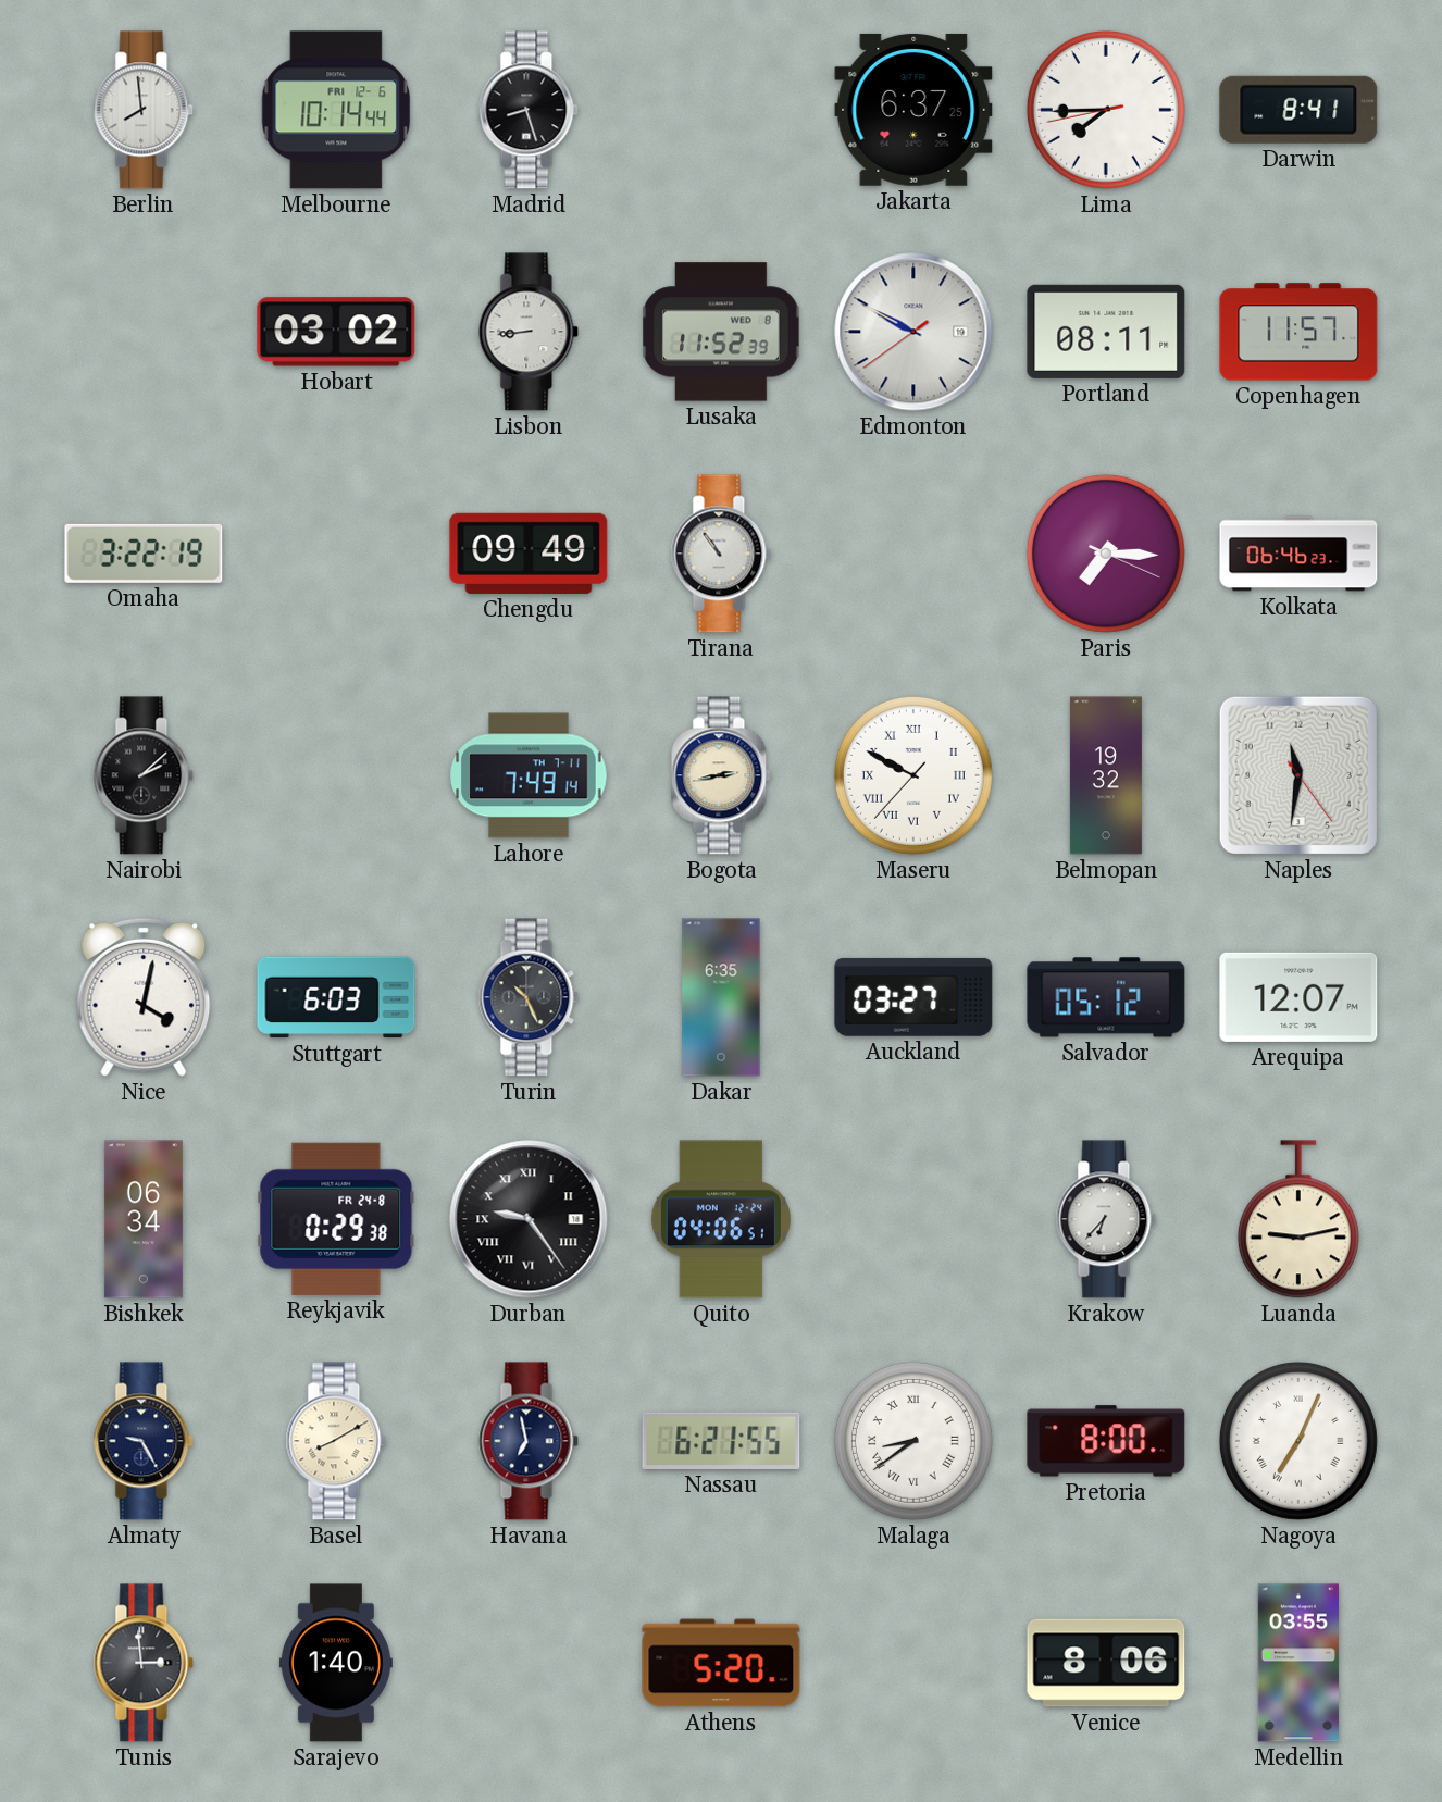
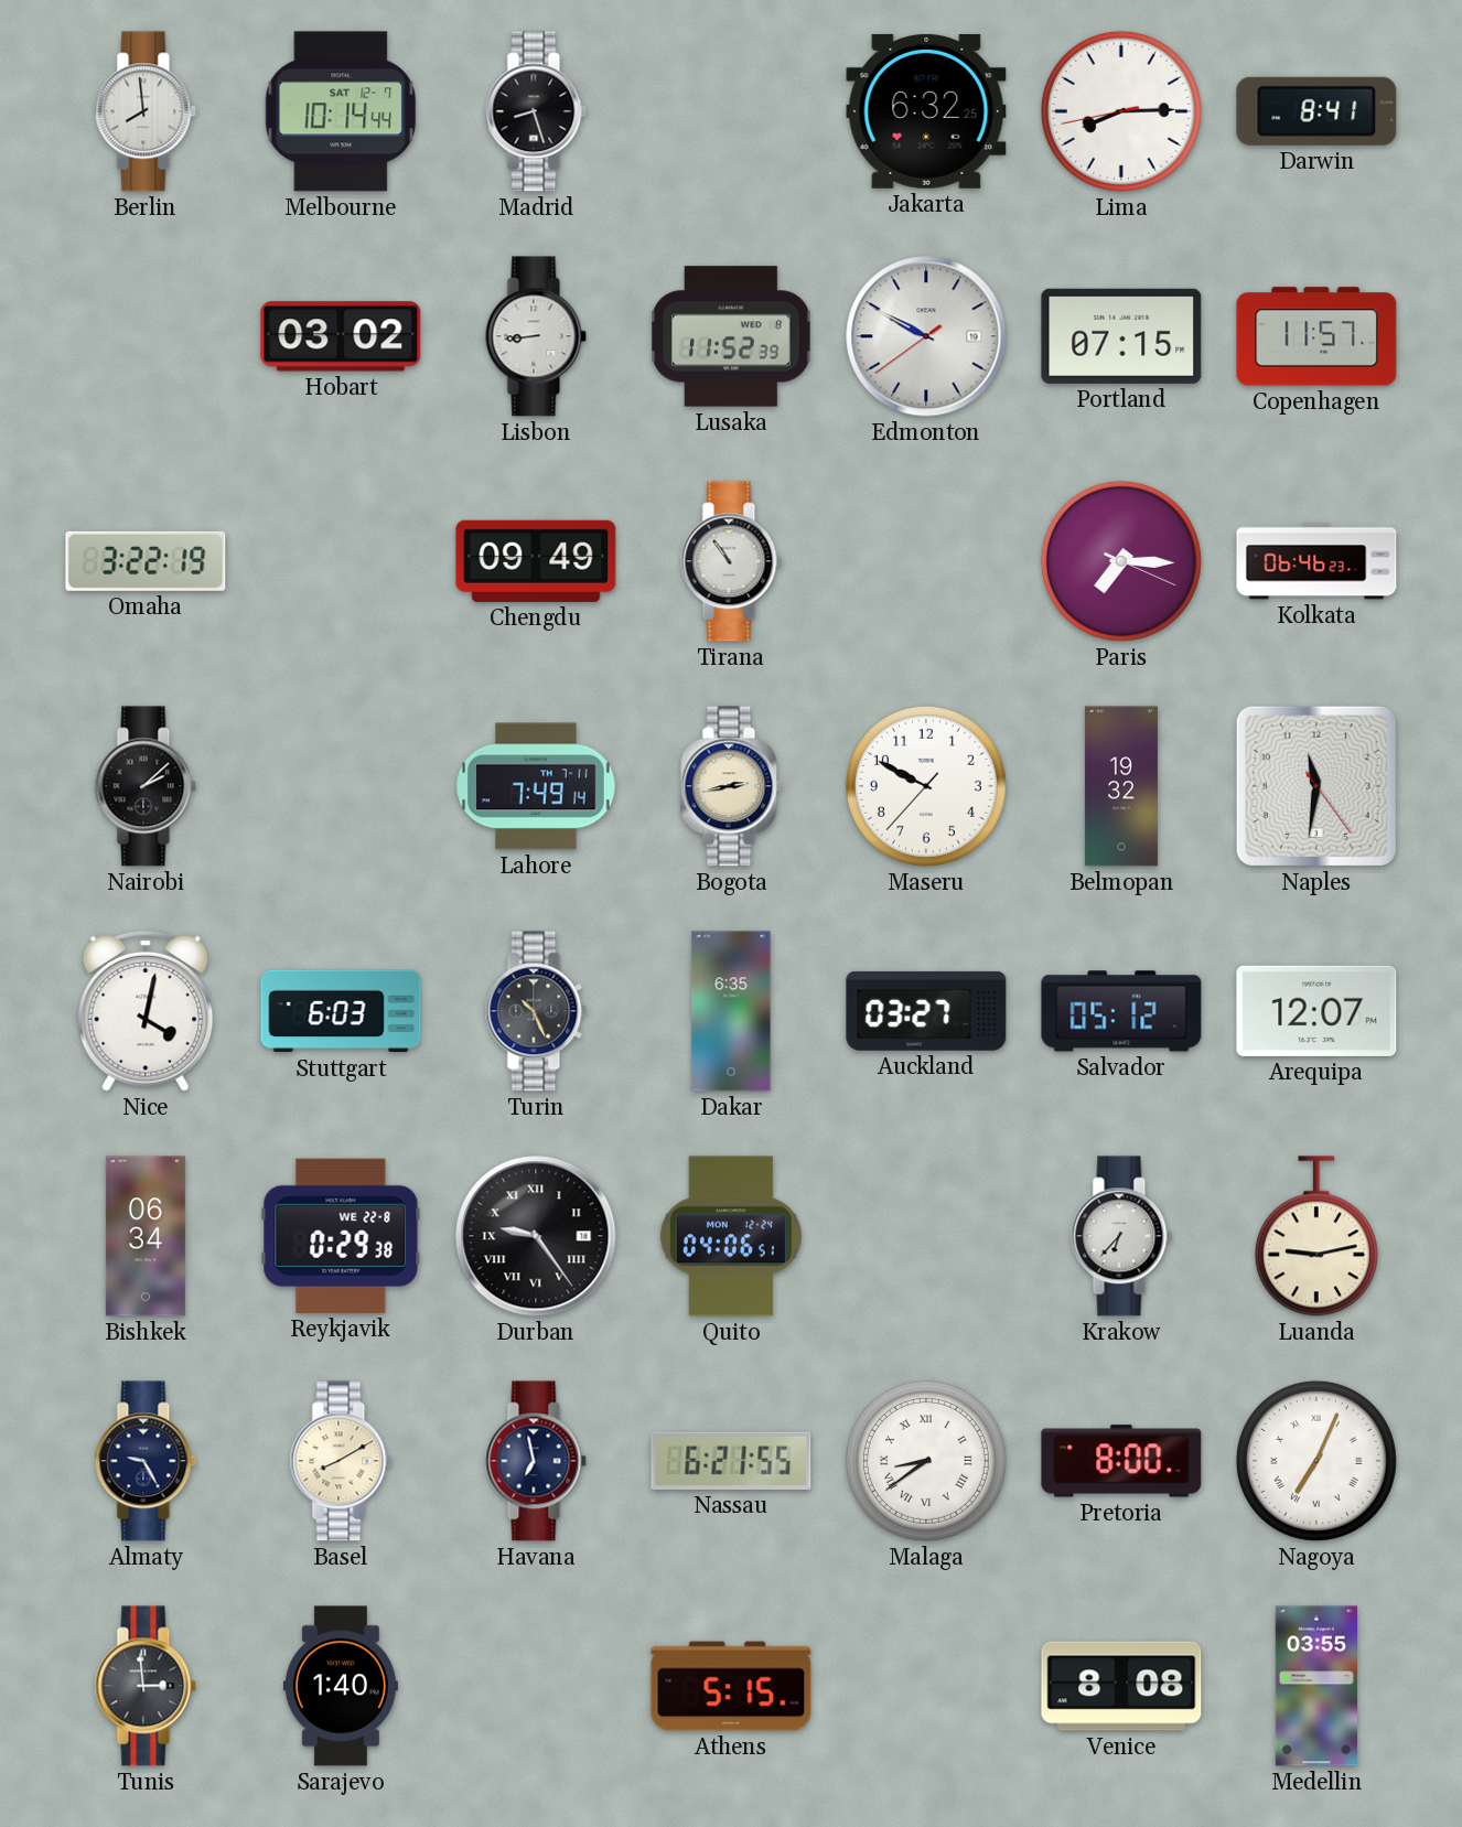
Melbourne date: FRI 12-6 -> SAT 12-7 (341, 111)
Jakarta: 6:37 -> 6:32 (926, 111)
Lima: 7:44 -> 8:14 (1121, 111)
Portland: 08:11 -> 07:15 (1121, 336)
Maseru numerals: Roman -> Arabic (926, 786)
Reykjavik date: FR 24-8 -> WE 22-8 (341, 1236)
Athens: 5:20 -> 5:15 (731, 1686)
Venice: 8:06 -> 8:08 (1121, 1686)
